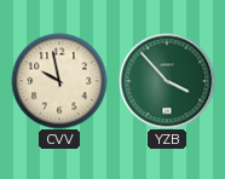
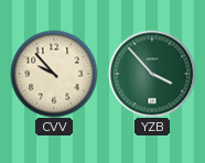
CVV: 9:58 -> 9:53 (54, 74)
